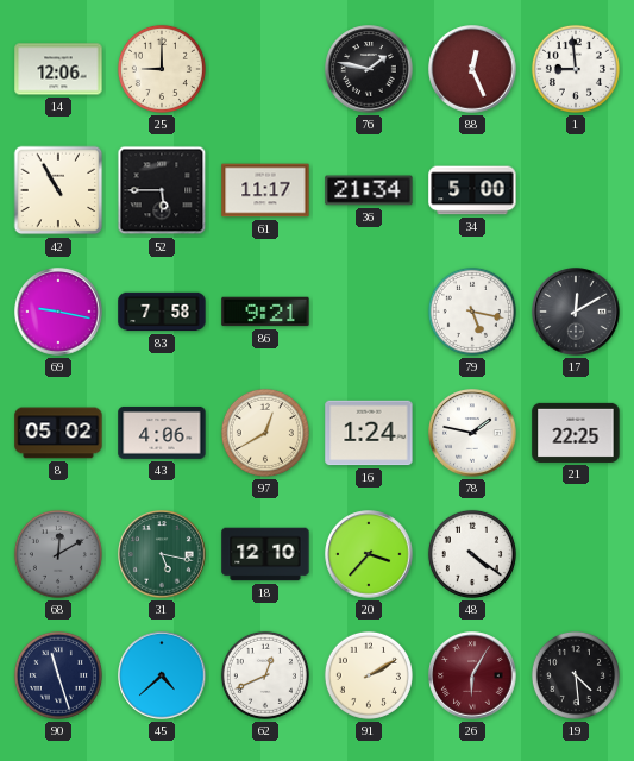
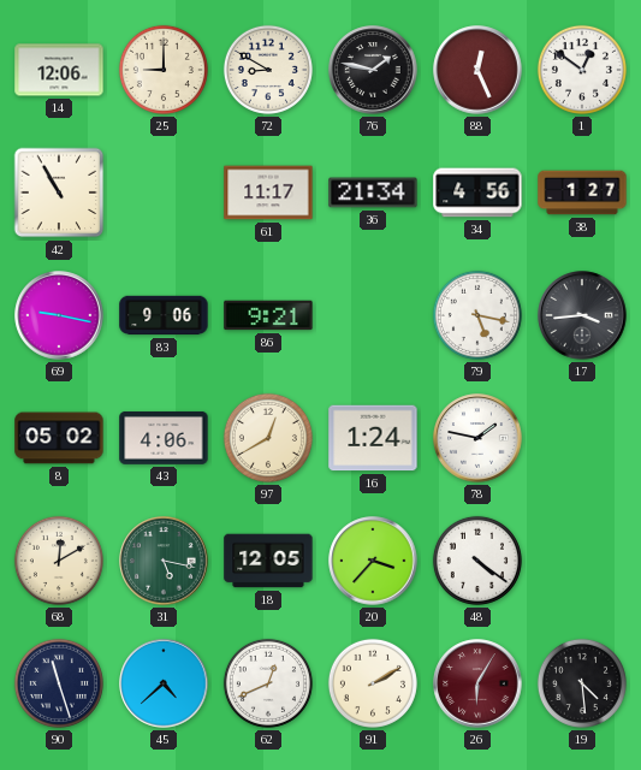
72: none -> 8:50 (268, 70)
1: 8:59 -> 12:51 (582, 70)
52: 5:45 -> none (162, 190)
34: 5:00 -> 4:56 (477, 192)
38: none -> 1:27 (582, 192)
83: 7:58 -> 9:06 (164, 315)
17: 12:10 -> 3:44 (582, 315)
21: 22:25 -> none (576, 433)
68 dial: grey -> cream (59, 561)
18: 12:10 -> 12:05 (268, 561)
